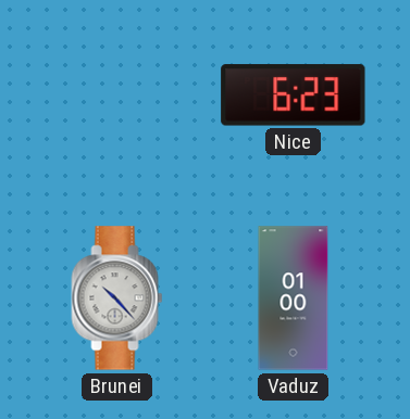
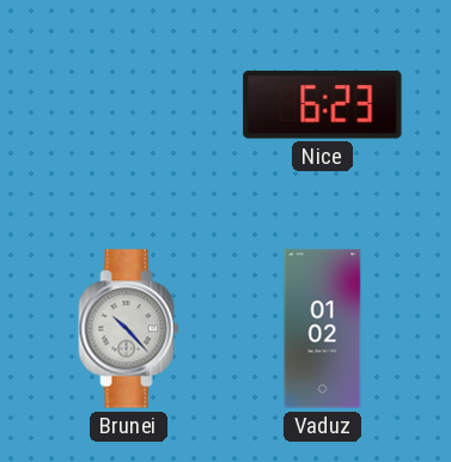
Vaduz: 01:00 -> 01:02 (323, 329)
